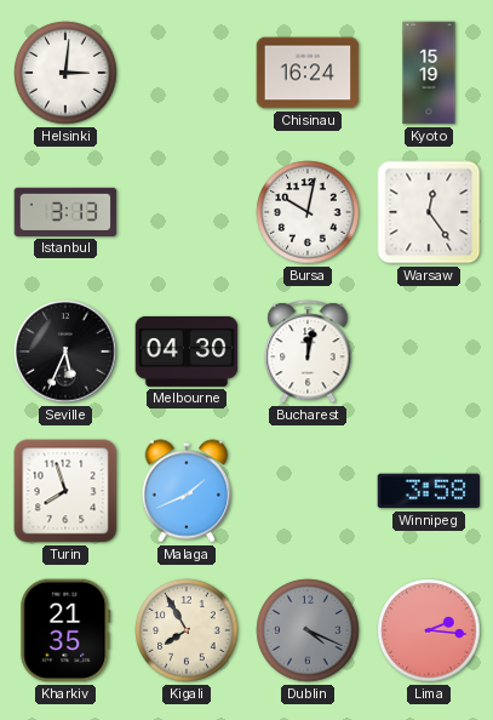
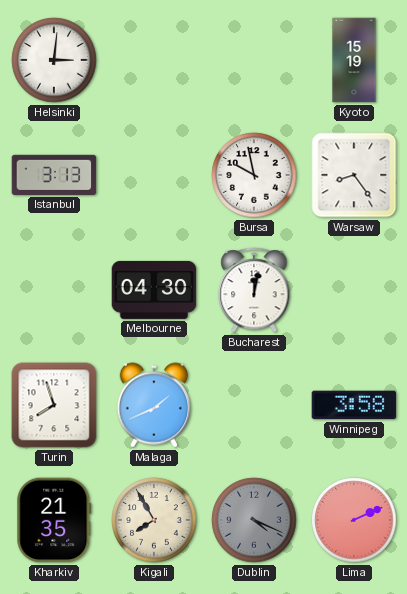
Chisinau: 16:24 -> none (308, 73)
Bursa: 10:02 -> 9:58 (254, 175)
Warsaw: 12:24 -> 8:24 (354, 175)
Seville: 5:34 -> none (65, 352)
Lima: 2:16 -> 2:11 (354, 520)
